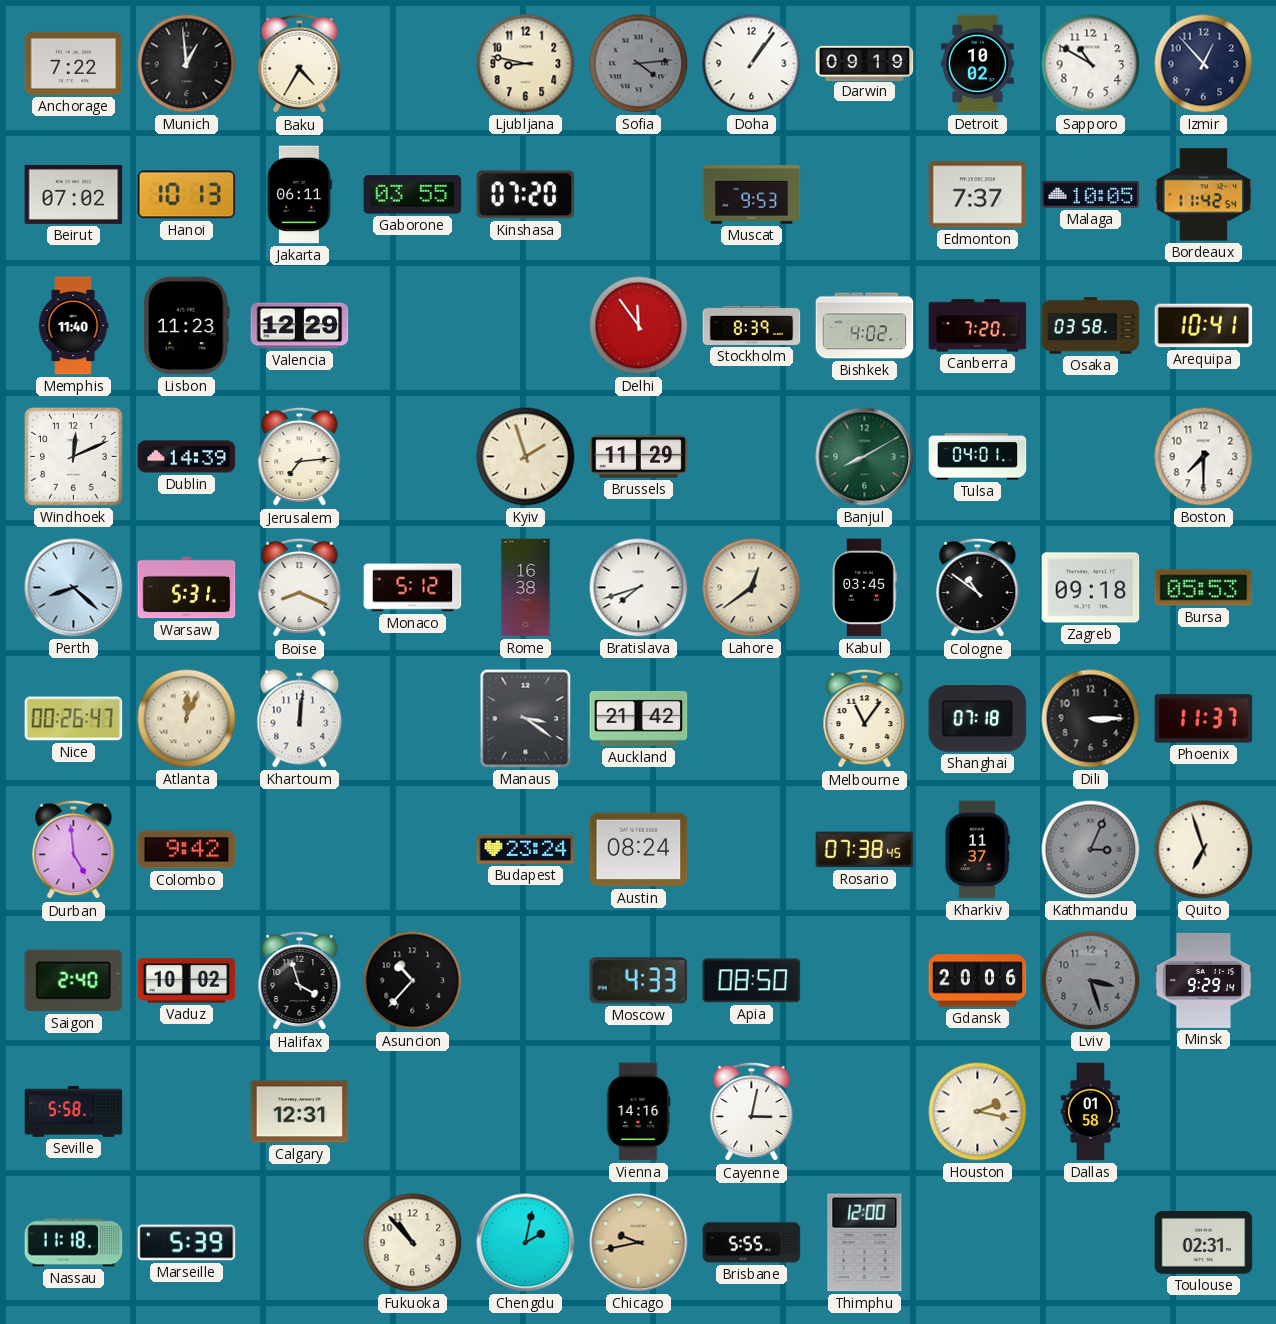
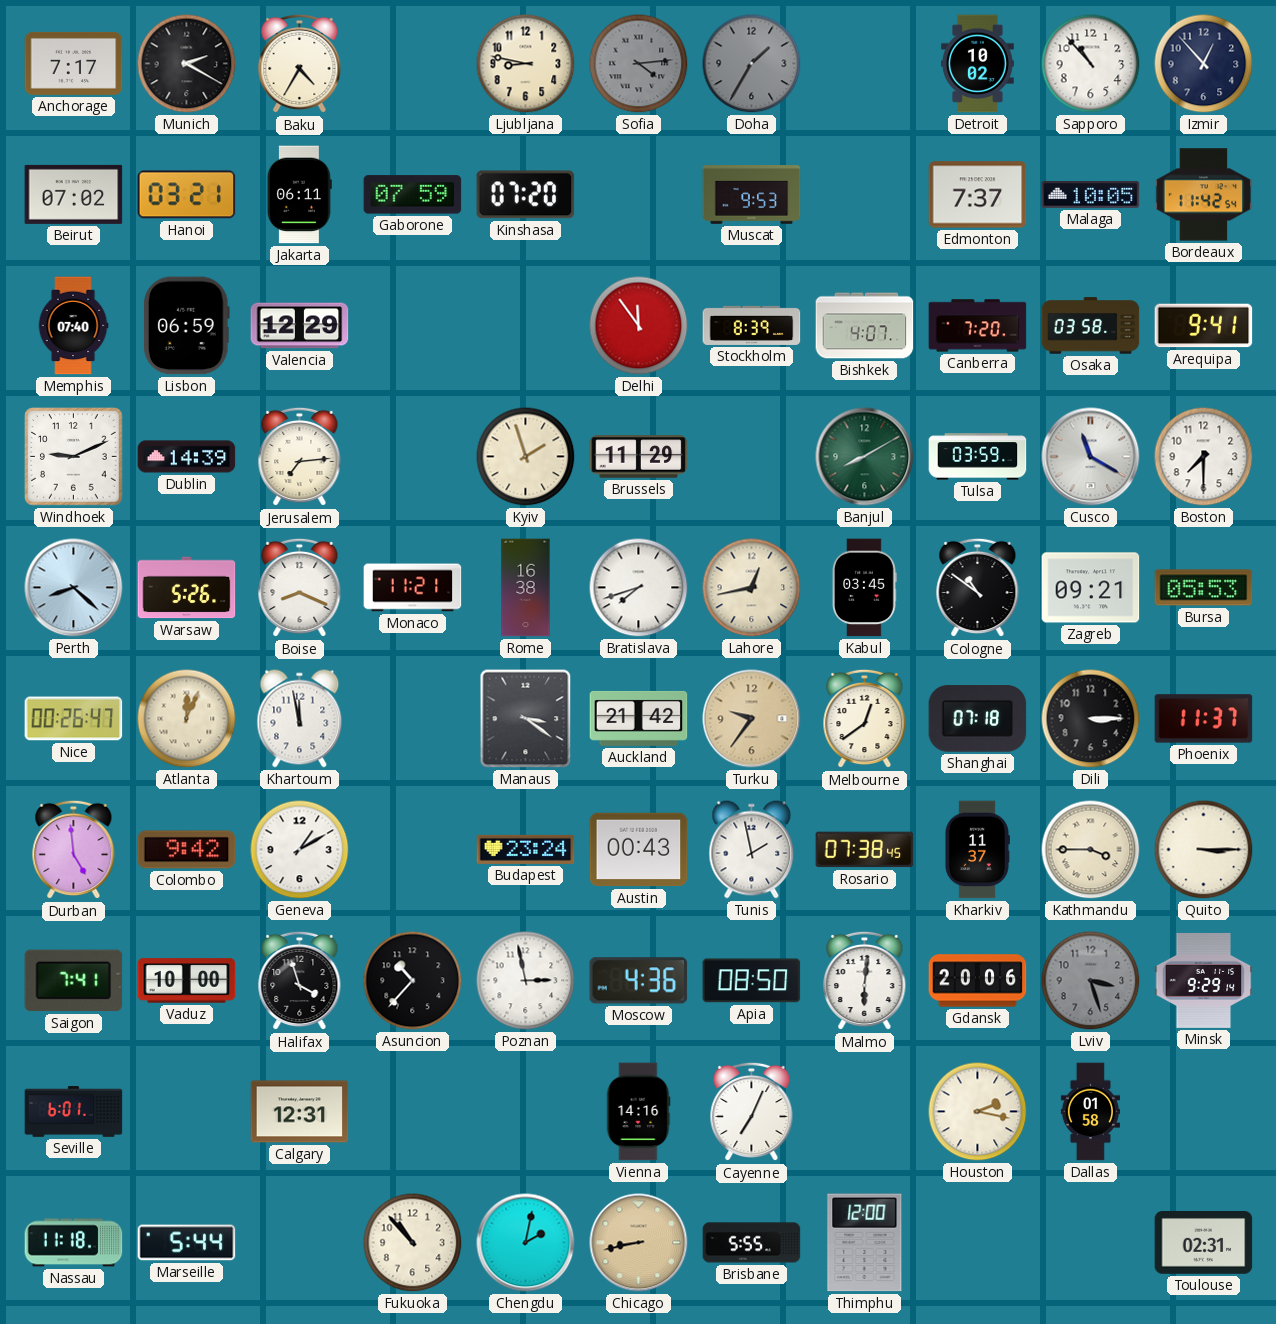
Anchorage: 7:22 -> 7:17 (74, 63)
Munich: 12:59 -> 2:20 (187, 64)
Doha: 1:06 -> 1:35 (752, 64)
Doha dial: white -> grey (752, 64)
Darwin: 09:19 -> none (865, 63)
Sapporo: 10:50 -> 10:53 (1091, 64)
Hanoi: 10:13 -> 03:21 (187, 195)
Gaborone: 03:55 -> 07:59 (413, 195)
Memphis: 11:40 -> 07:40 (73, 326)
Lisbon: 11:23 -> 06:59 (186, 326)
Bishkek: 4:02 -> 4:07 (865, 326)
Arequipa: 10:41 -> 9:41 (1204, 326)
Windhoek: 12:11 -> 9:11 (74, 457)
Tulsa: 04:01 -> 03:59 (978, 457)
Cusco: none -> 11:20 (1091, 457)
Warsaw: 5:31 -> 5:26 (187, 588)
Monaco: 5:12 -> 11:21 (413, 588)
Lahore: 12:39 -> 12:43 (752, 588)
Zagreb: 09:18 -> 09:21 (1091, 588)
Khartoum: 12:01 -> 11:58 (300, 719)
Turku: none -> 9:36 (752, 719)
Melbourne: 11:06 -> 12:39 (865, 719)
Geneva: none -> 1:10 (300, 850)
Austin: 08:24 -> 00:43 (639, 850)
Tunis: none -> 1:58 (752, 850)
Kathmandu: 3:04 -> 3:45 (1091, 850)
Kathmandu dial: grey -> cream (1091, 850)
Quito: 6:57 -> 3:15 (1204, 850)
Saigon: 2:40 -> 7:41 (74, 981)
Vaduz: 10:02 -> 10:00 (187, 981)
Poznan: none -> 2:58 (526, 981)
Moscow: 4:33 -> 4:36 (639, 981)
Malmo: none -> 6:01 (865, 981)
Seville: 5:58 -> 6:01 (74, 1112)
Cayenne: 3:02 -> 7:04 (752, 1112)
Marseille: 5:39 -> 5:44 (187, 1243)
Chicago: 9:43 -> 8:43 (639, 1243)
